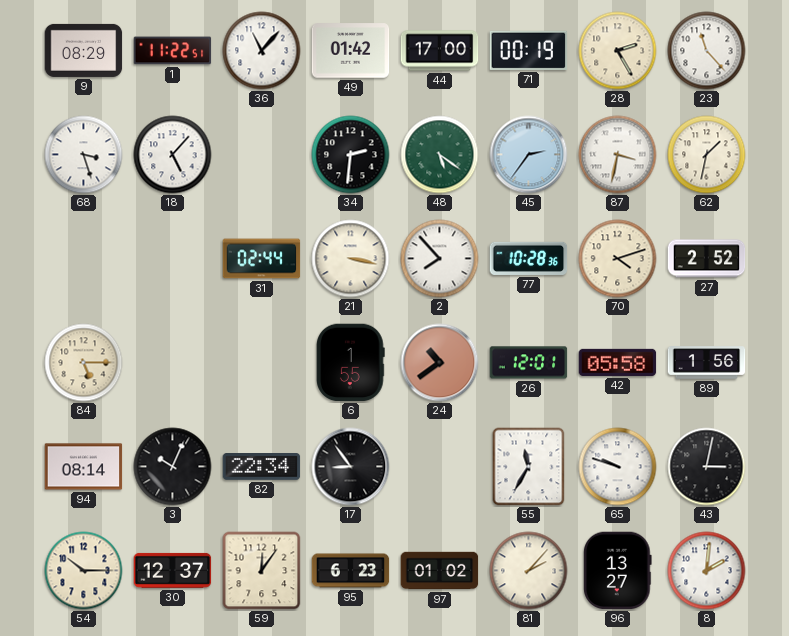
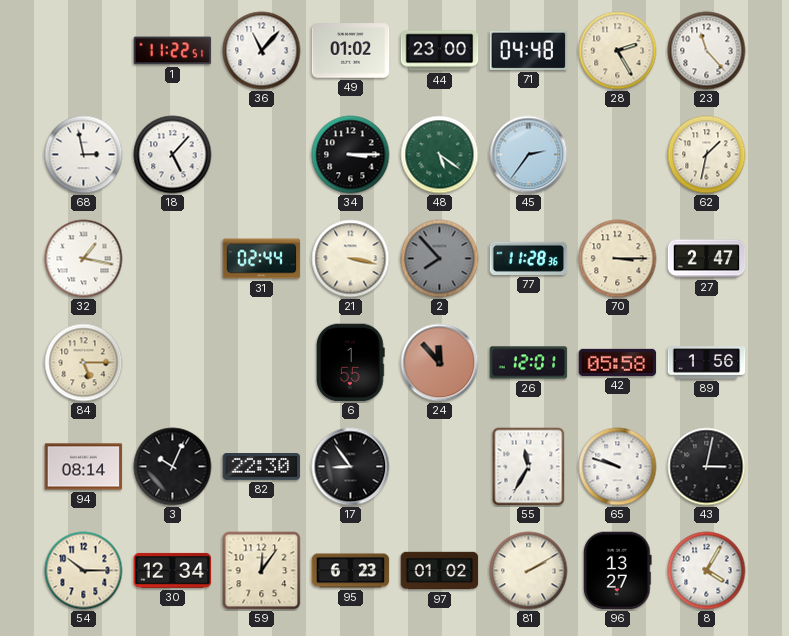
9: 08:29 -> none (84, 50)
49: 01:42 -> 01:02 (351, 51)
44: 17:00 -> 23:00 (440, 51)
71: 00:19 -> 04:48 (529, 50)
68: 3:27 -> 2:58 (84, 155)
34: 2:31 -> 3:15 (351, 155)
87: 3:32 -> none (618, 155)
32: none -> 1:17 (84, 259)
2 dial: white -> grey (440, 259)
77: 10:28 -> 11:28 (529, 258)
70: 4:12 -> 3:15 (618, 259)
27: 2:52 -> 2:47 (707, 259)
24: 10:39 -> 11:53 (440, 363)
82: 22:34 -> 22:30 (262, 467)
30: 12:37 -> 12:34 (173, 570)
81: 2:07 -> 2:10 (529, 571)
8: 2:01 -> 4:05 (707, 571)
